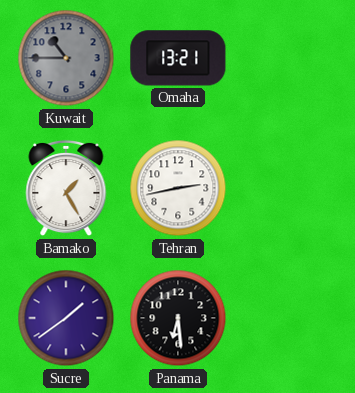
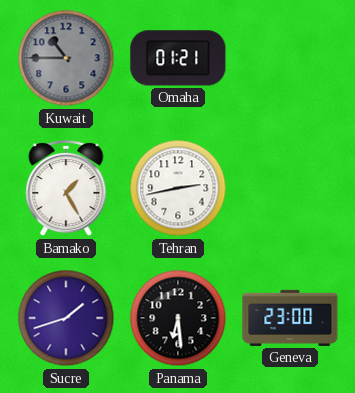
Omaha: 13:21 -> 01:21 (178, 58)
Sucre: 1:39 -> 1:42 (66, 318)
Geneva: none -> 23:00 (290, 318)
